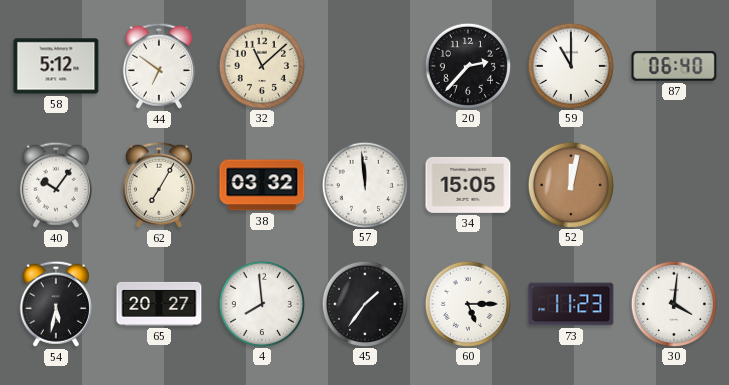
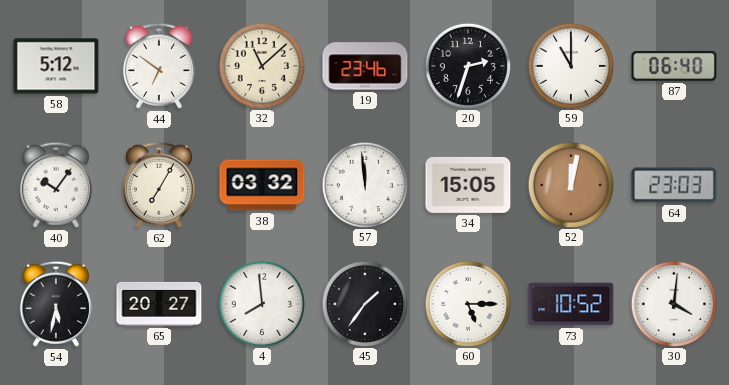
19: none -> 23:46 (365, 66)
20: 2:37 -> 2:33 (467, 65)
64: none -> 23:03 (674, 185)
73: 11:23 -> 10:52 (571, 304)
